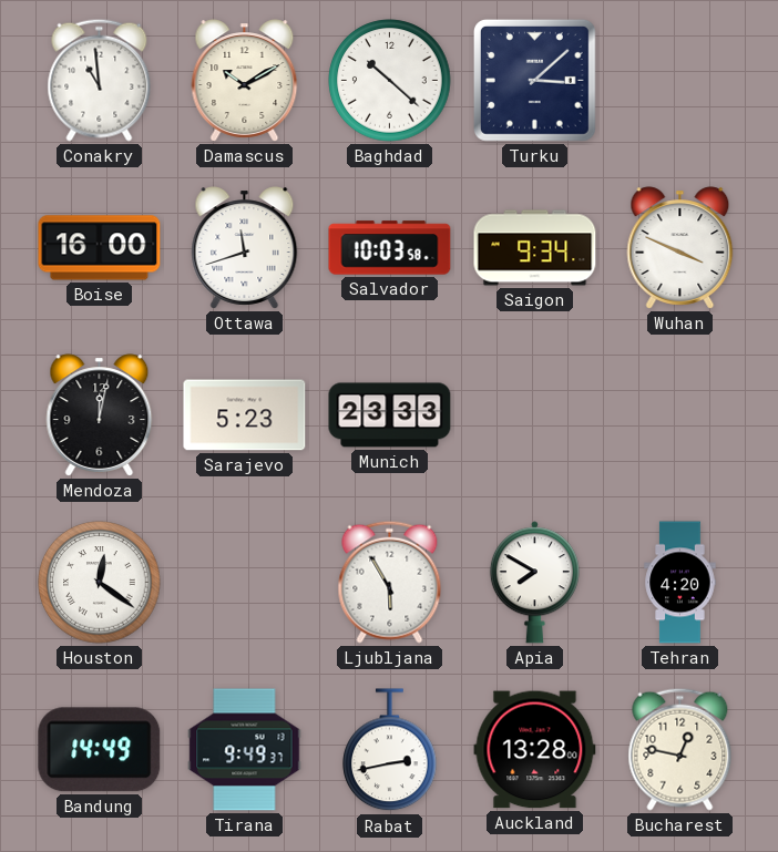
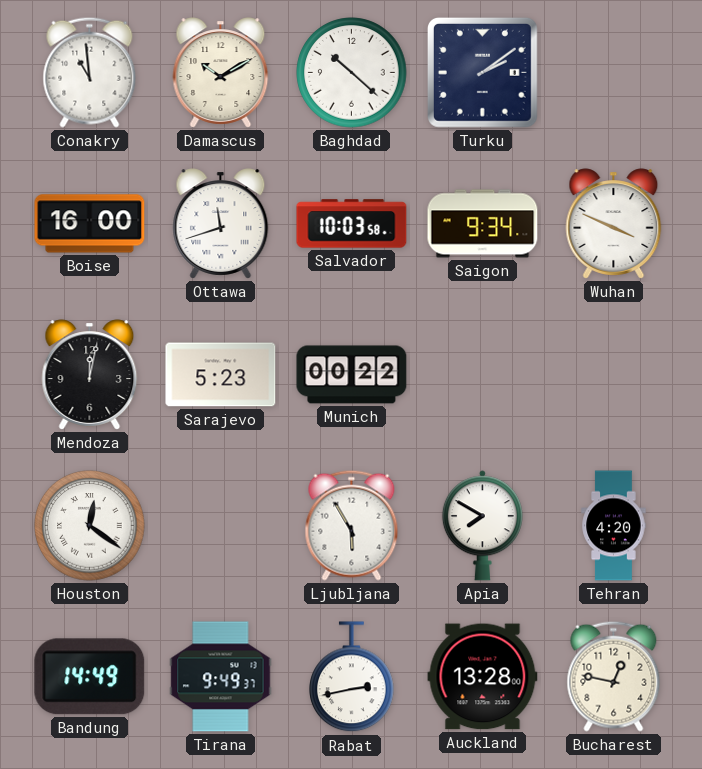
Turku: 3:08 -> 2:09 (482, 72)
Munich: 23:33 -> 00:22 (352, 375)
